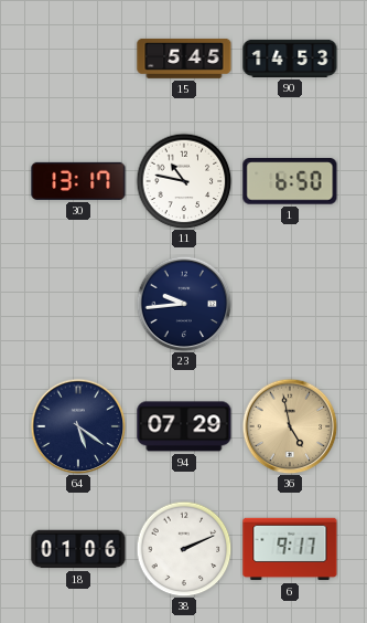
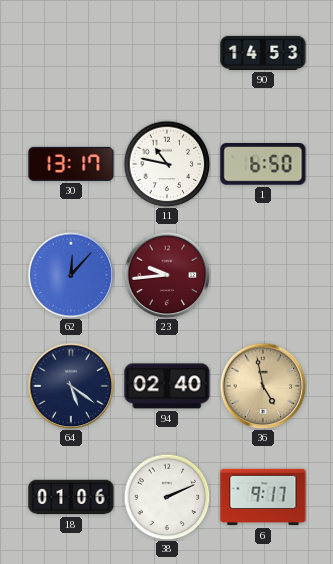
15: 5:45 -> none (184, 59)
62: none -> 12:07 (71, 275)
23 dial: navy -> burgundy (167, 275)
94: 07:29 -> 02:40 (167, 386)
